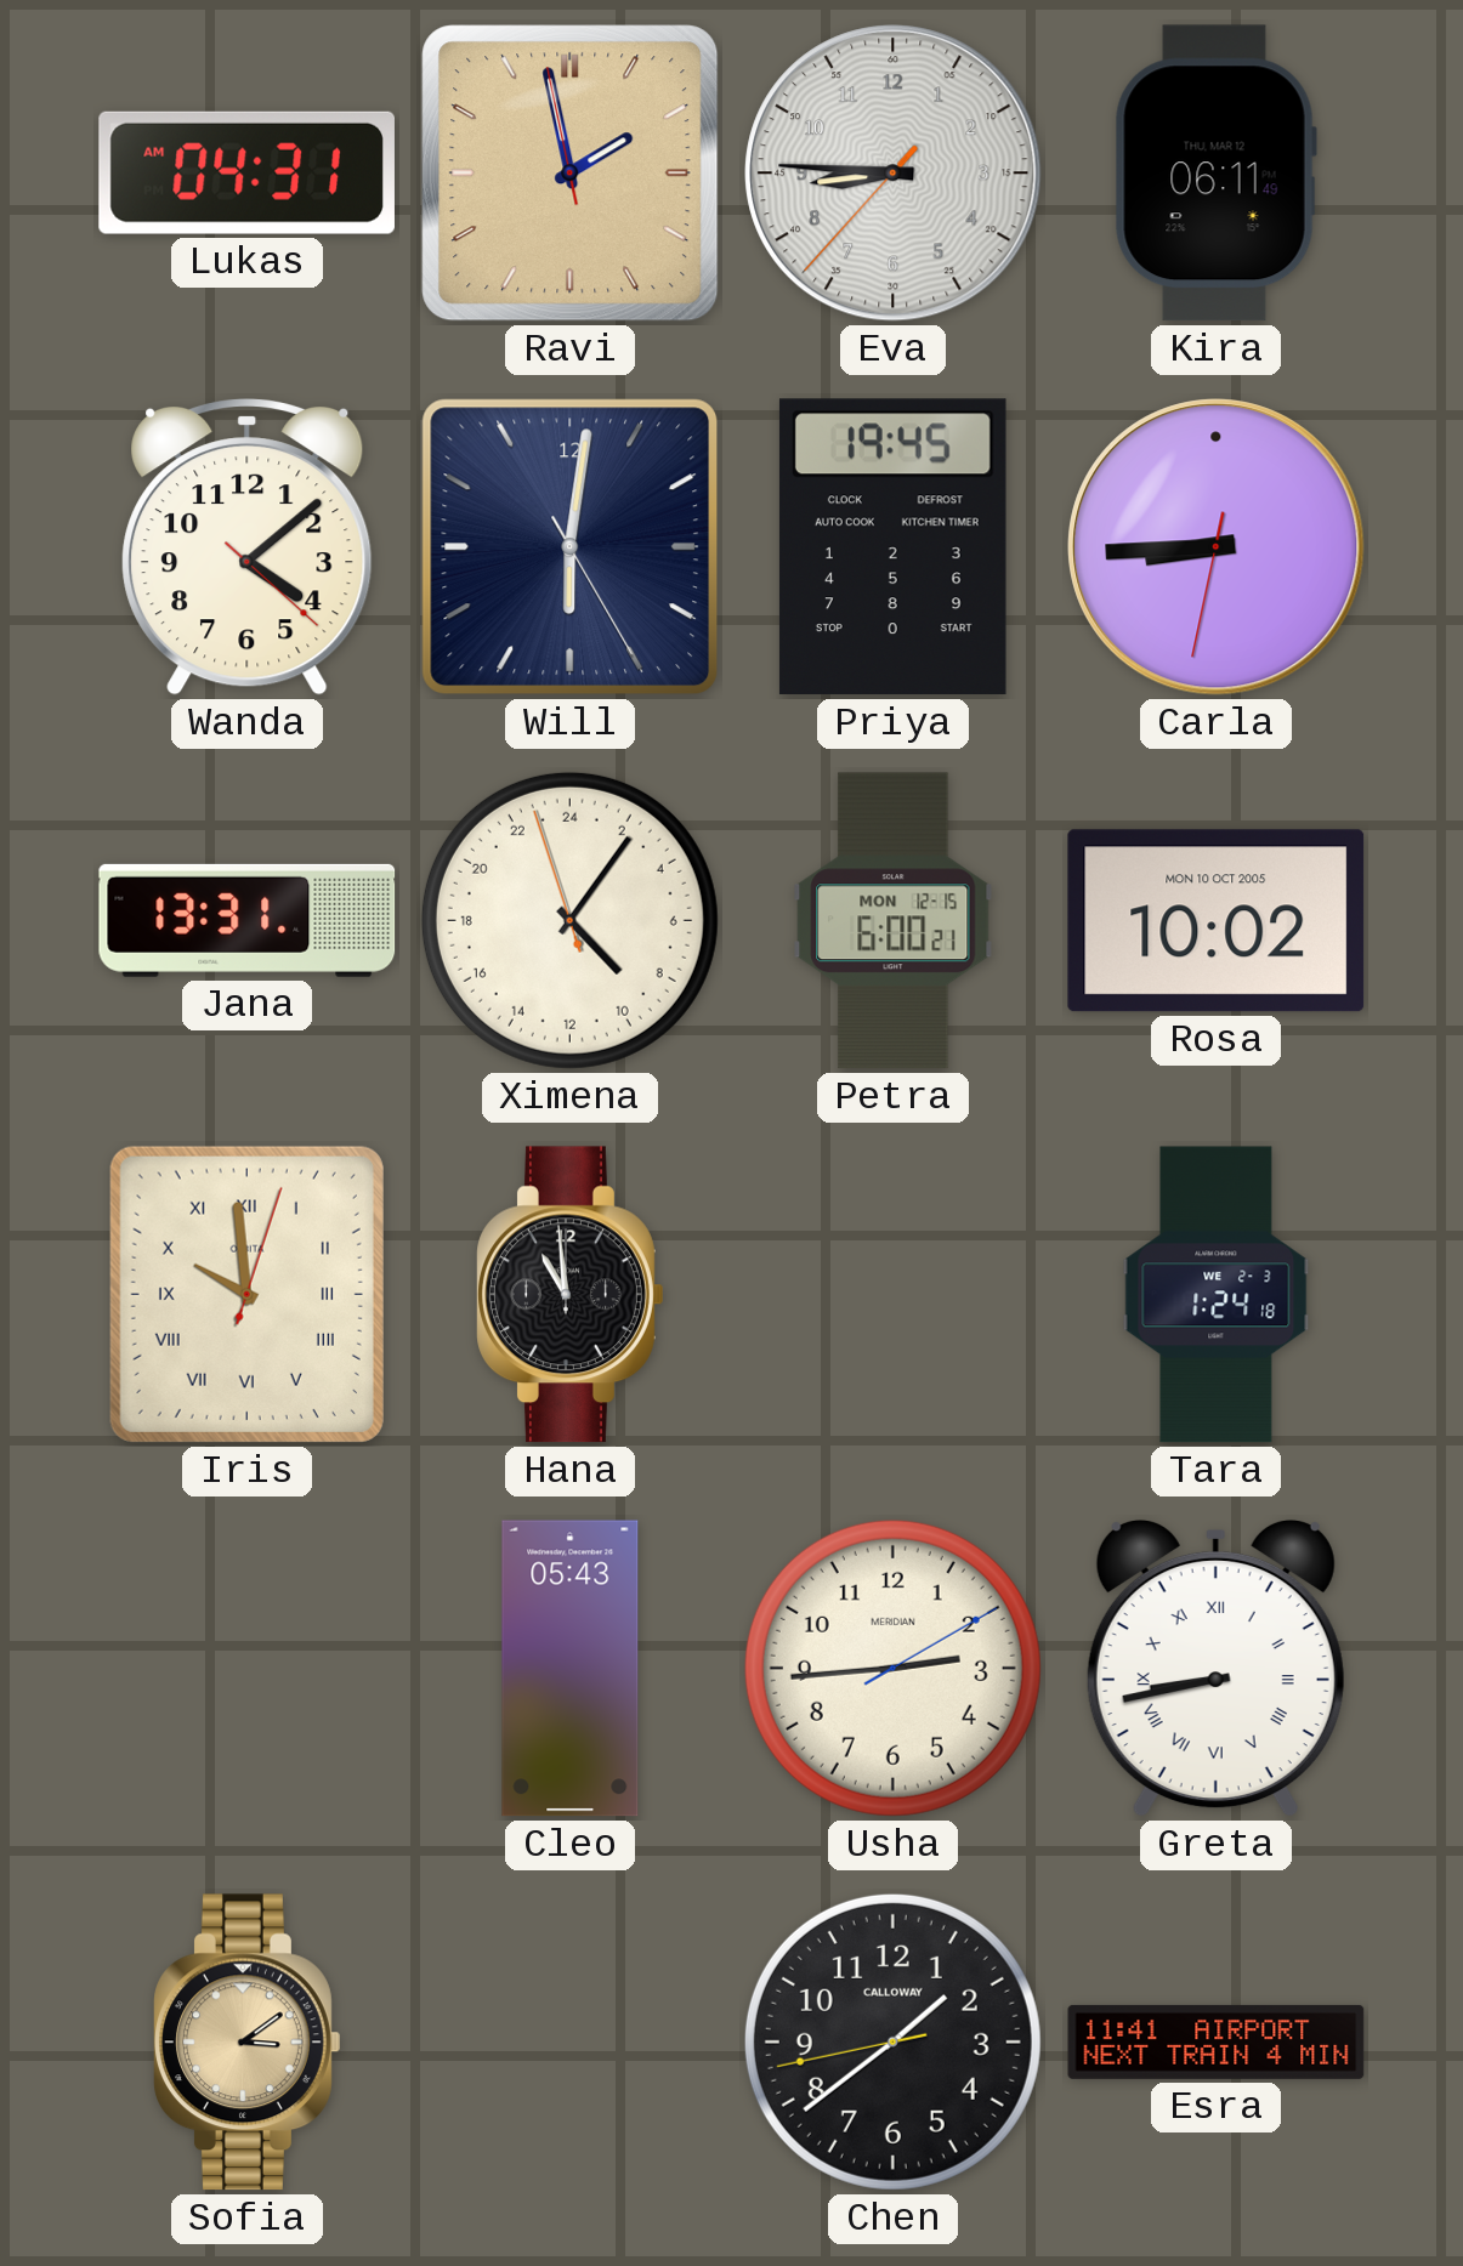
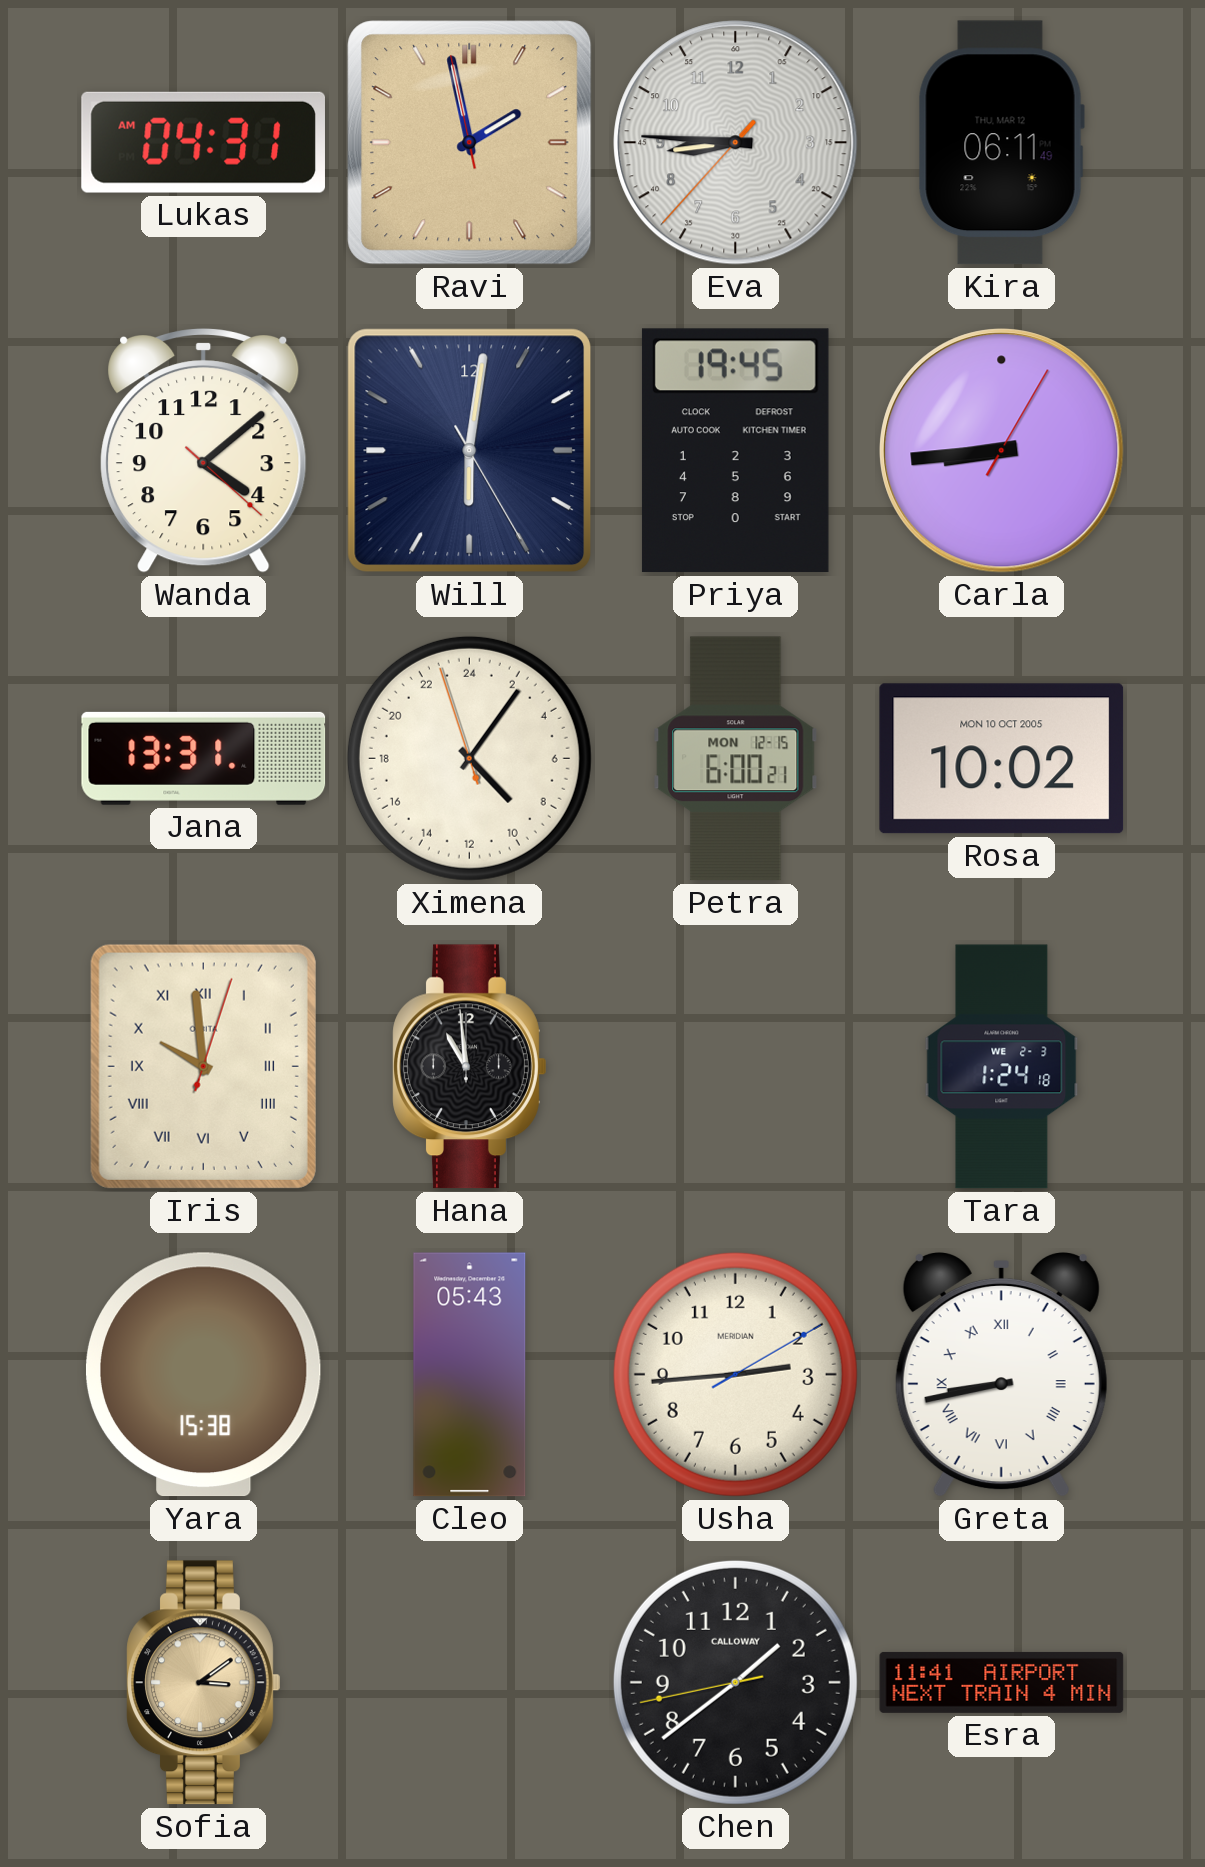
Carla: 8:44:32 -> 8:44:05 (1002, 451)
Yara: none -> 15:38 (203, 1375)
